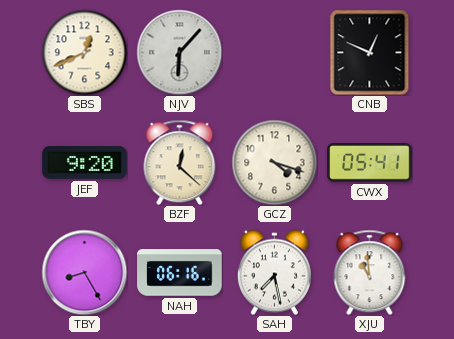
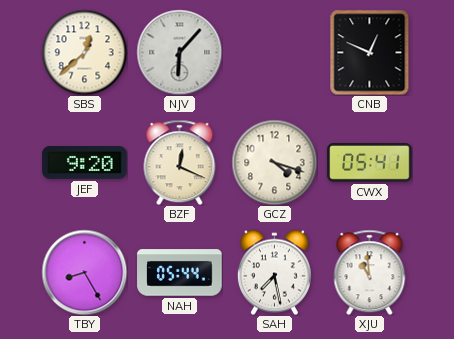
SBS: 12:41 -> 12:38 (84, 52)
BZF: 12:22 -> 12:19 (180, 162)
NAH: 06:16 -> 05:44 (180, 273)
